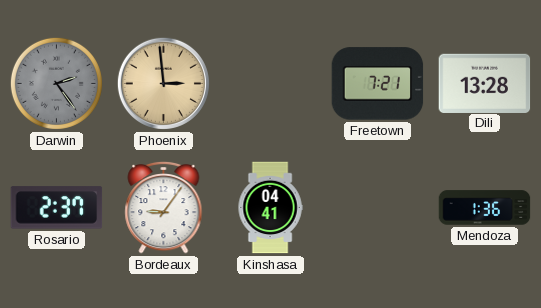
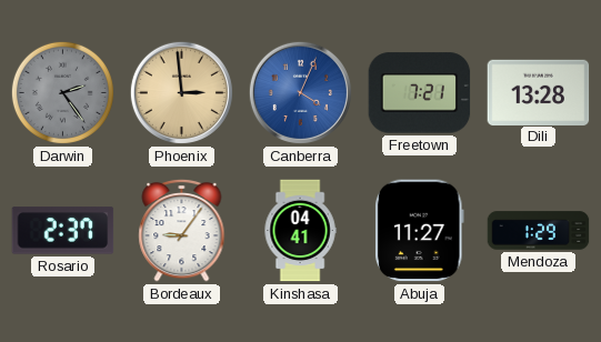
Canberra: none -> 4:04 (300, 92)
Abuja: none -> 11:27 (419, 231)
Mendoza: 1:36 -> 1:29 (539, 231)
